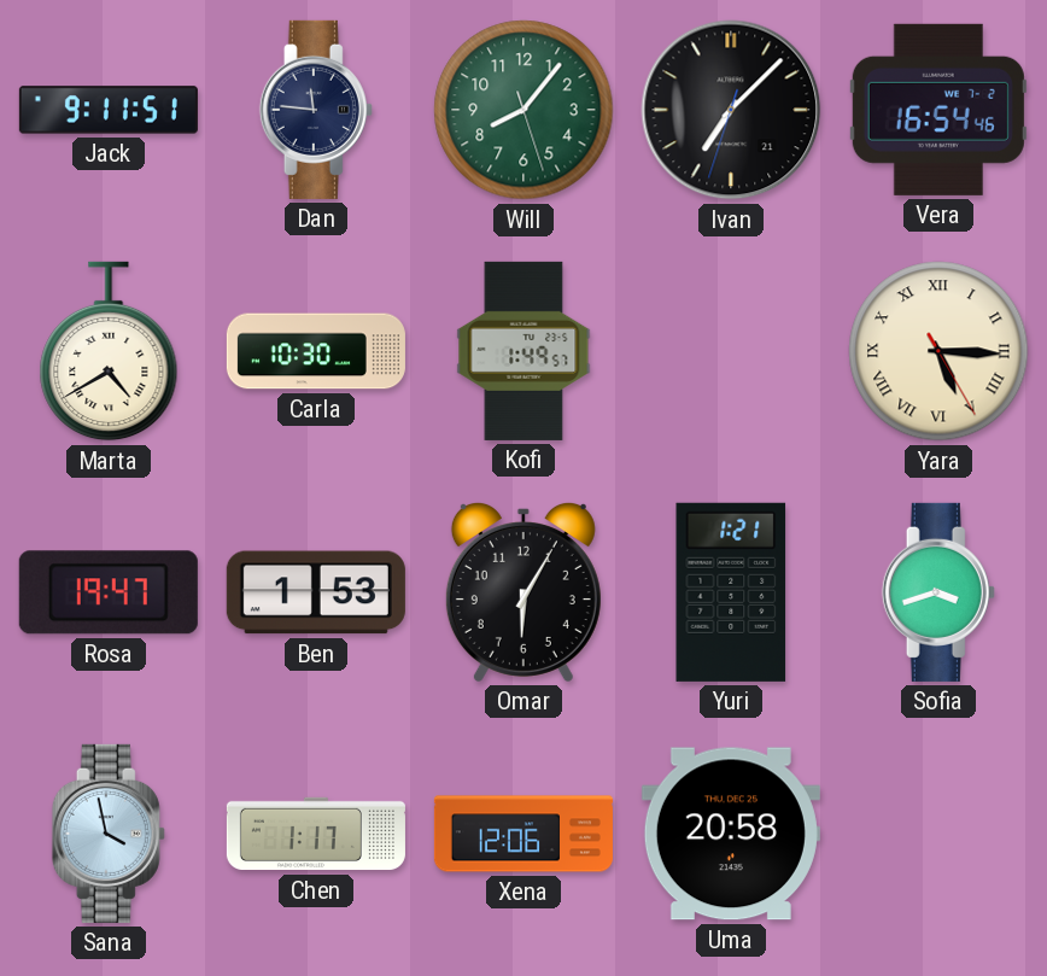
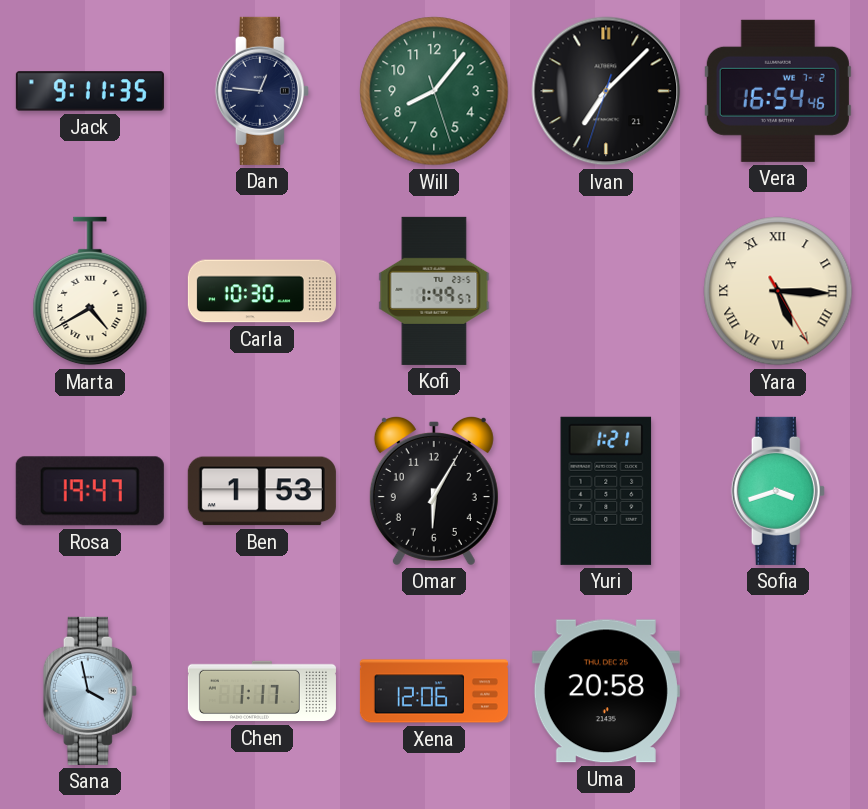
Jack: 9:11:51 -> 9:11:35 (90, 91)
Dan: 11:46 -> 12:46 (262, 91)
